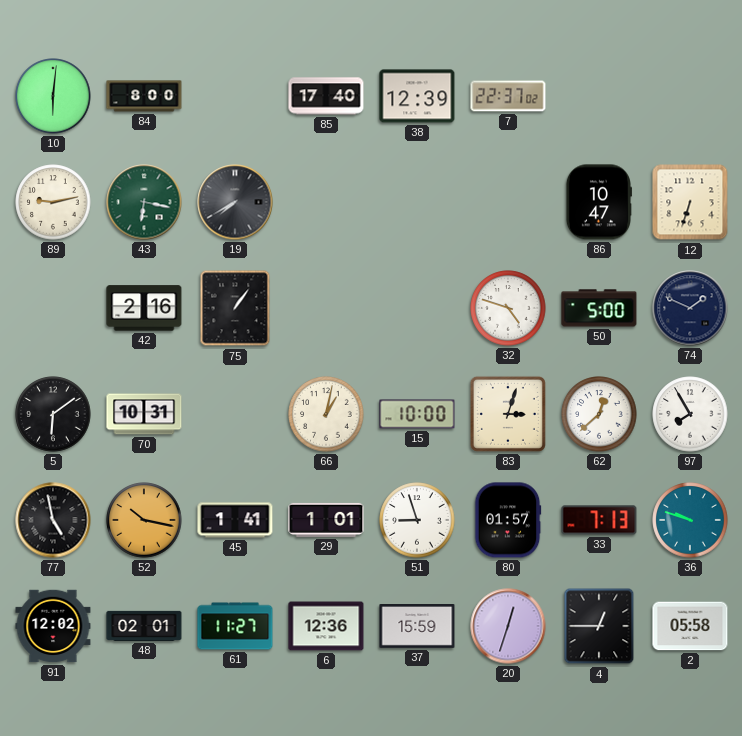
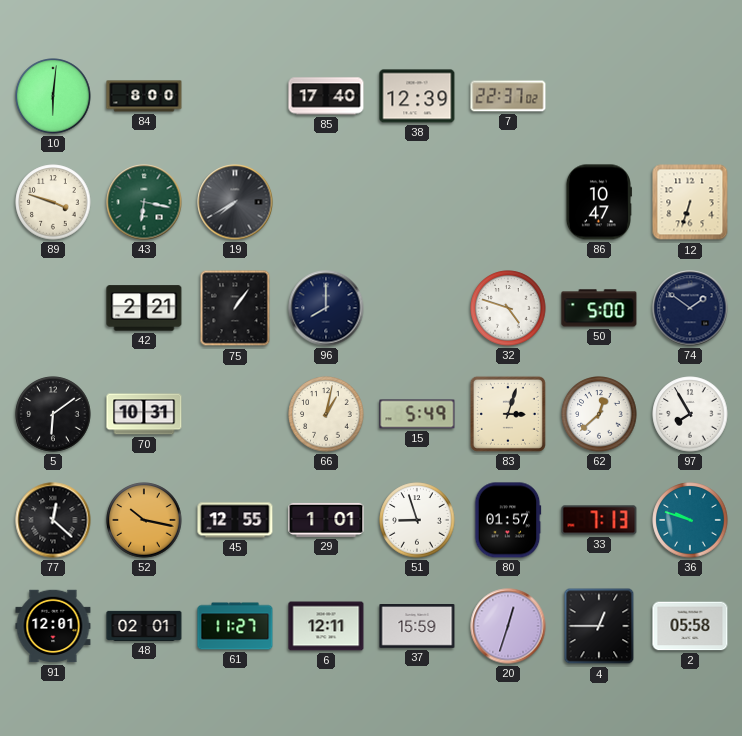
89: 9:13 -> 3:48 (53, 202)
42: 2:16 -> 2:21 (144, 308)
96: none -> 8:00 (326, 308)
74: 1:49 -> 1:51 (690, 308)
15: 10:00 -> 5:49 (417, 414)
77: 4:58 -> 12:22 (53, 520)
45: 1:41 -> 12:55 (235, 520)
91: 12:02 -> 12:01 (53, 626)
6: 12:36 -> 12:11 (326, 626)
